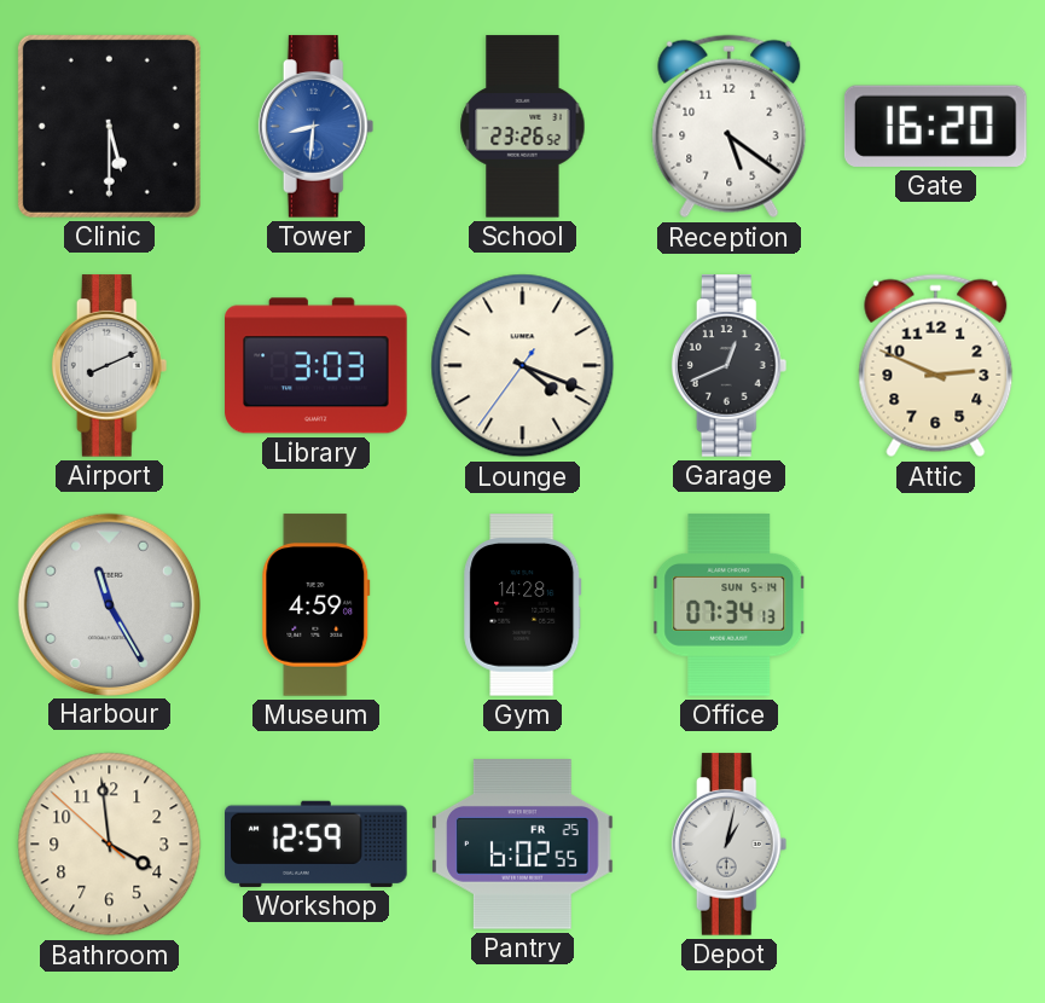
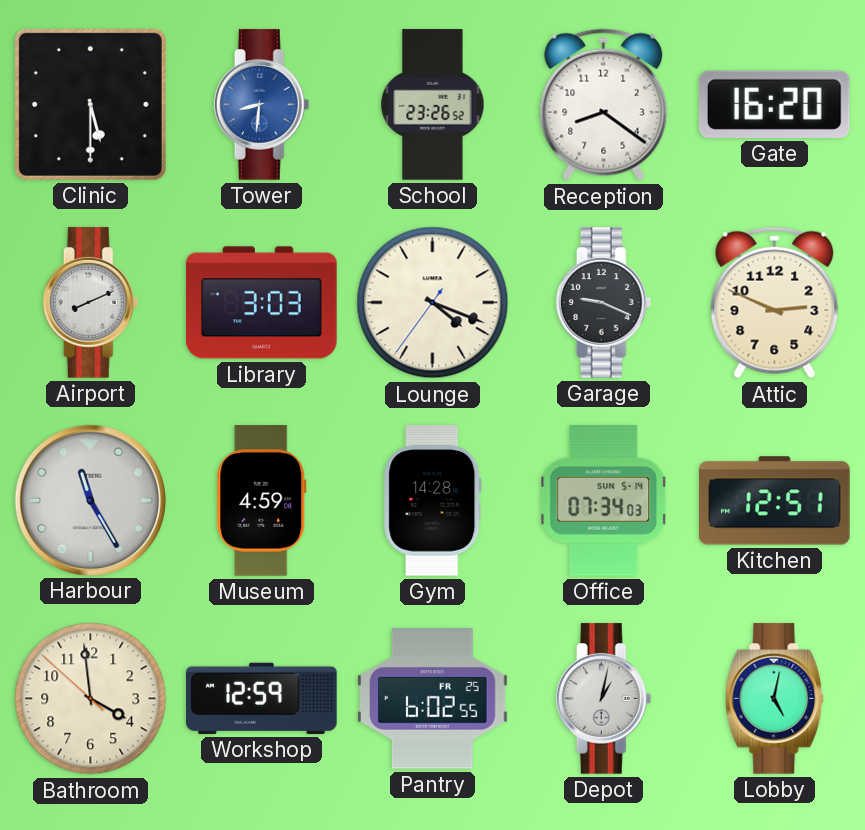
Reception: 5:21 -> 8:21 (604, 105)
Garage: 12:41 -> 9:19 (604, 303)
Office: 07:34:13 -> 07:34:03 (604, 501)
Kitchen: none -> 12:51 (775, 501)
Lobby: none -> 5:02 (775, 699)
